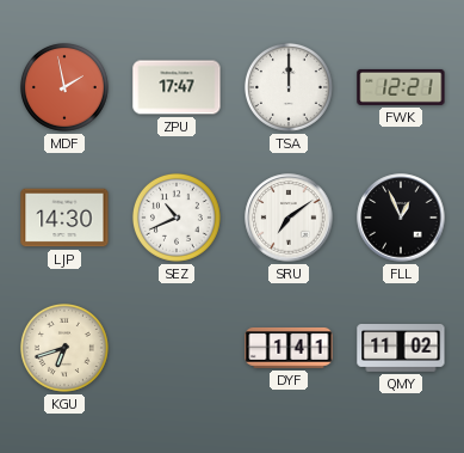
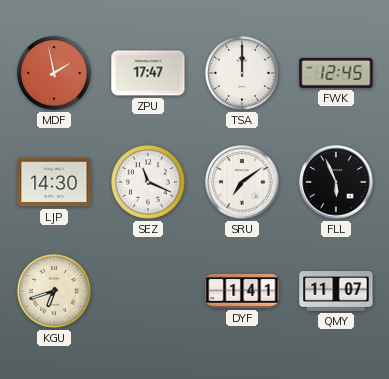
FWK: 12:21 -> 12:45 (336, 73)
SEZ: 10:41 -> 11:19 (148, 182)
FLL: 12:56 -> 5:56 (336, 182)
QMY: 11:02 -> 11:07 (336, 292)
